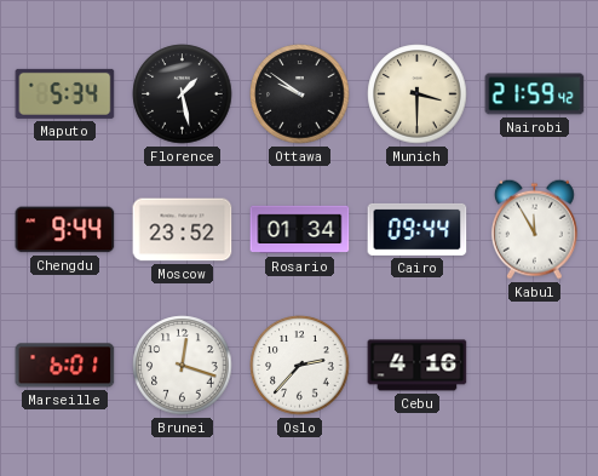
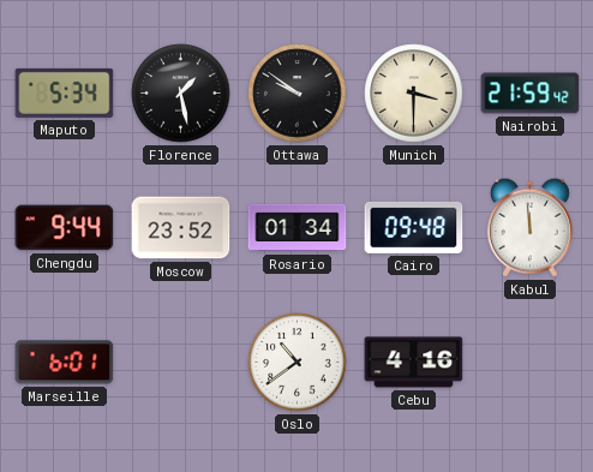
Cairo: 09:44 -> 09:48 (414, 227)
Kabul: 11:55 -> 11:59 (529, 227)
Brunei: 12:18 -> none (183, 366)
Oslo: 2:37 -> 10:39 (298, 363)
